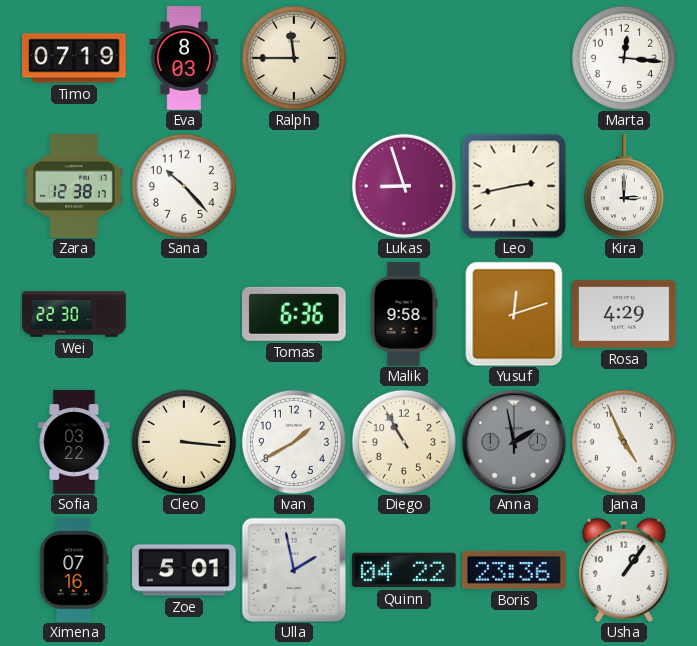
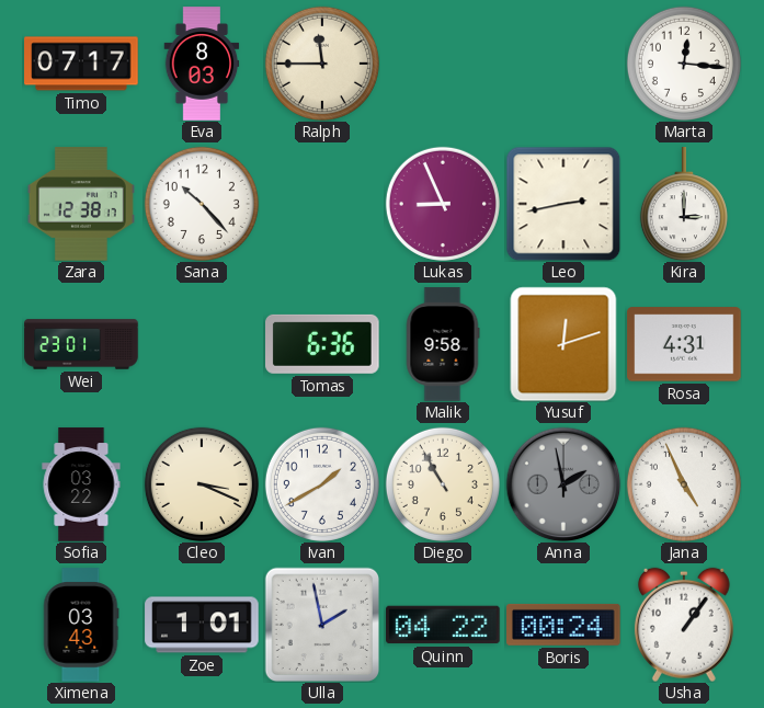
Timo: 07:19 -> 07:17 (81, 64)
Lukas: 8:57 -> 8:56 (443, 204)
Wei: 22:30 -> 23:01 (81, 344)
Rosa: 4:29 -> 4:31 (684, 344)
Cleo: 3:16 -> 3:19 (202, 484)
Ximena: 07:16 -> 03:43 (81, 625)
Zoe: 5:01 -> 1:01 (202, 625)
Boris: 23:36 -> 00:24 (563, 625)
